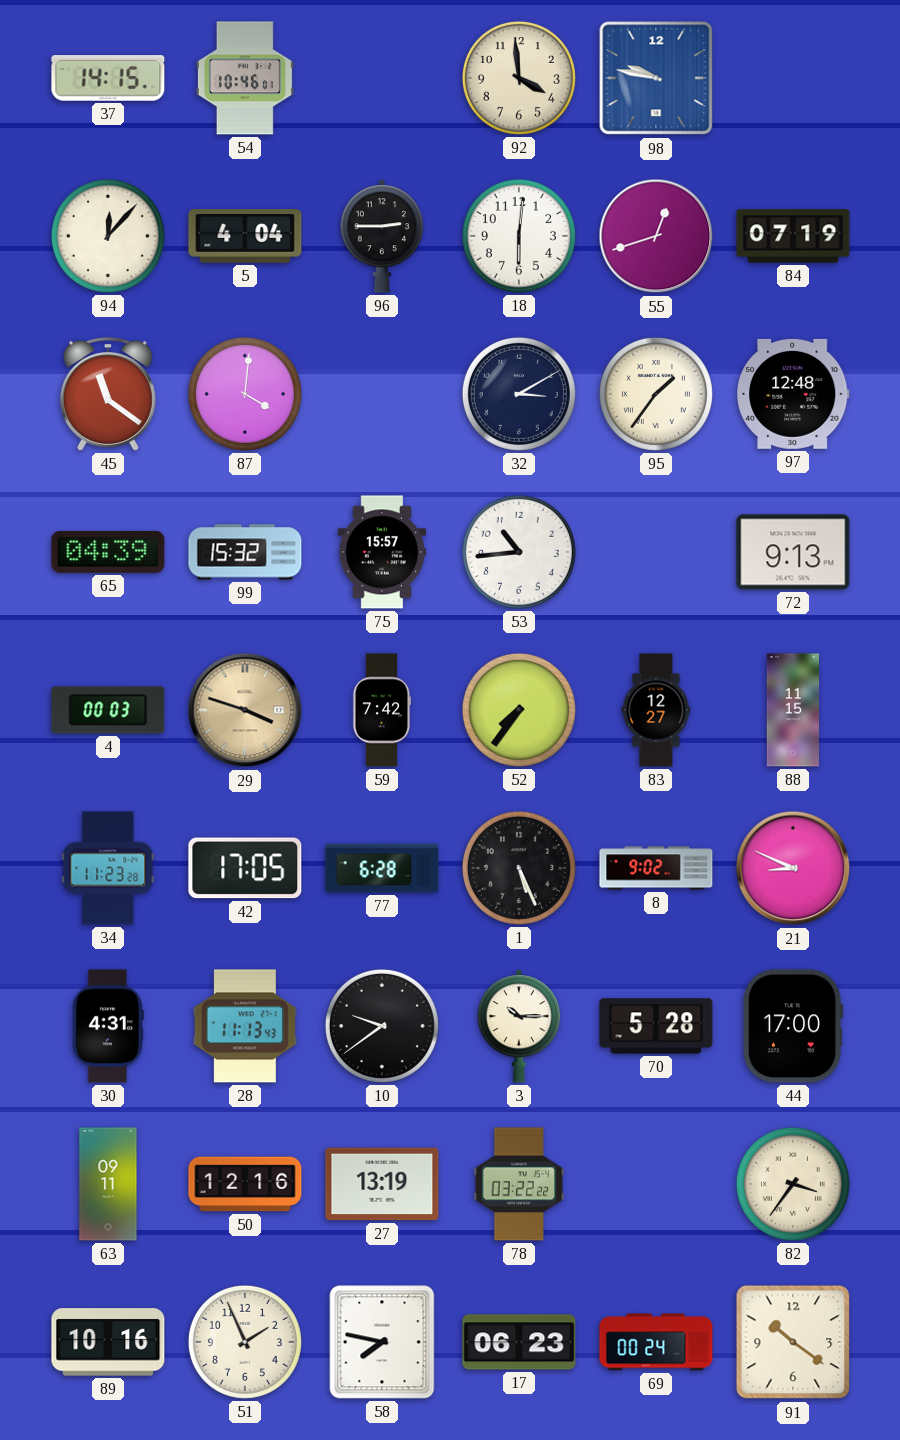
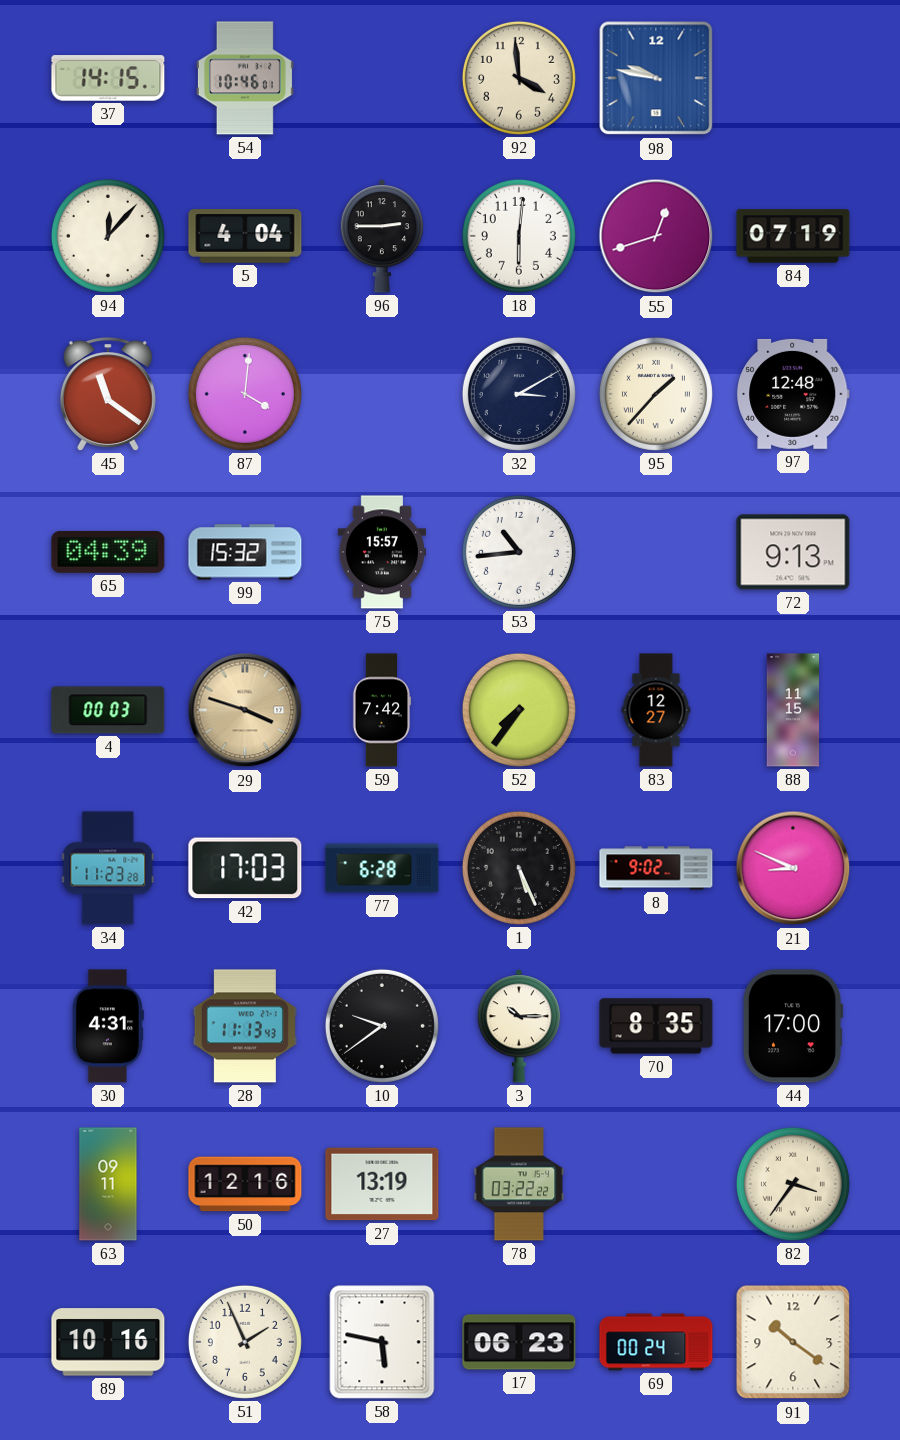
95: 1:36 -> 1:37 (656, 394)
42: 17:05 -> 17:03 (245, 868)
70: 5:28 -> 8:35 (656, 1026)
58: 7:47 -> 5:47 (382, 1342)
